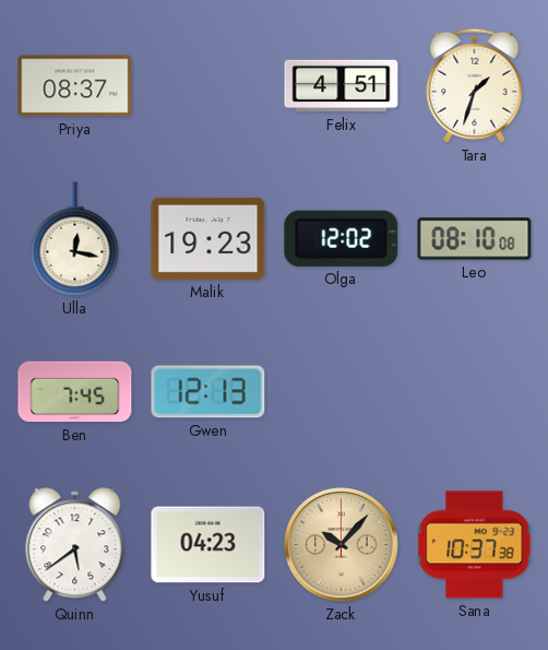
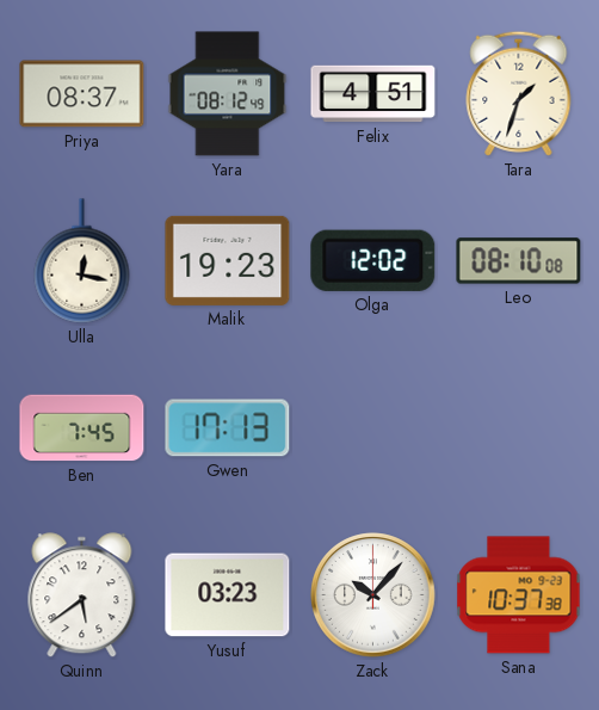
Yara: none -> 08:12 (228, 94)
Gwen: 12:13 -> 17:13 (228, 428)
Yusuf: 04:23 -> 03:23 (228, 595)
Zack dial: champagne -> white (373, 595)
